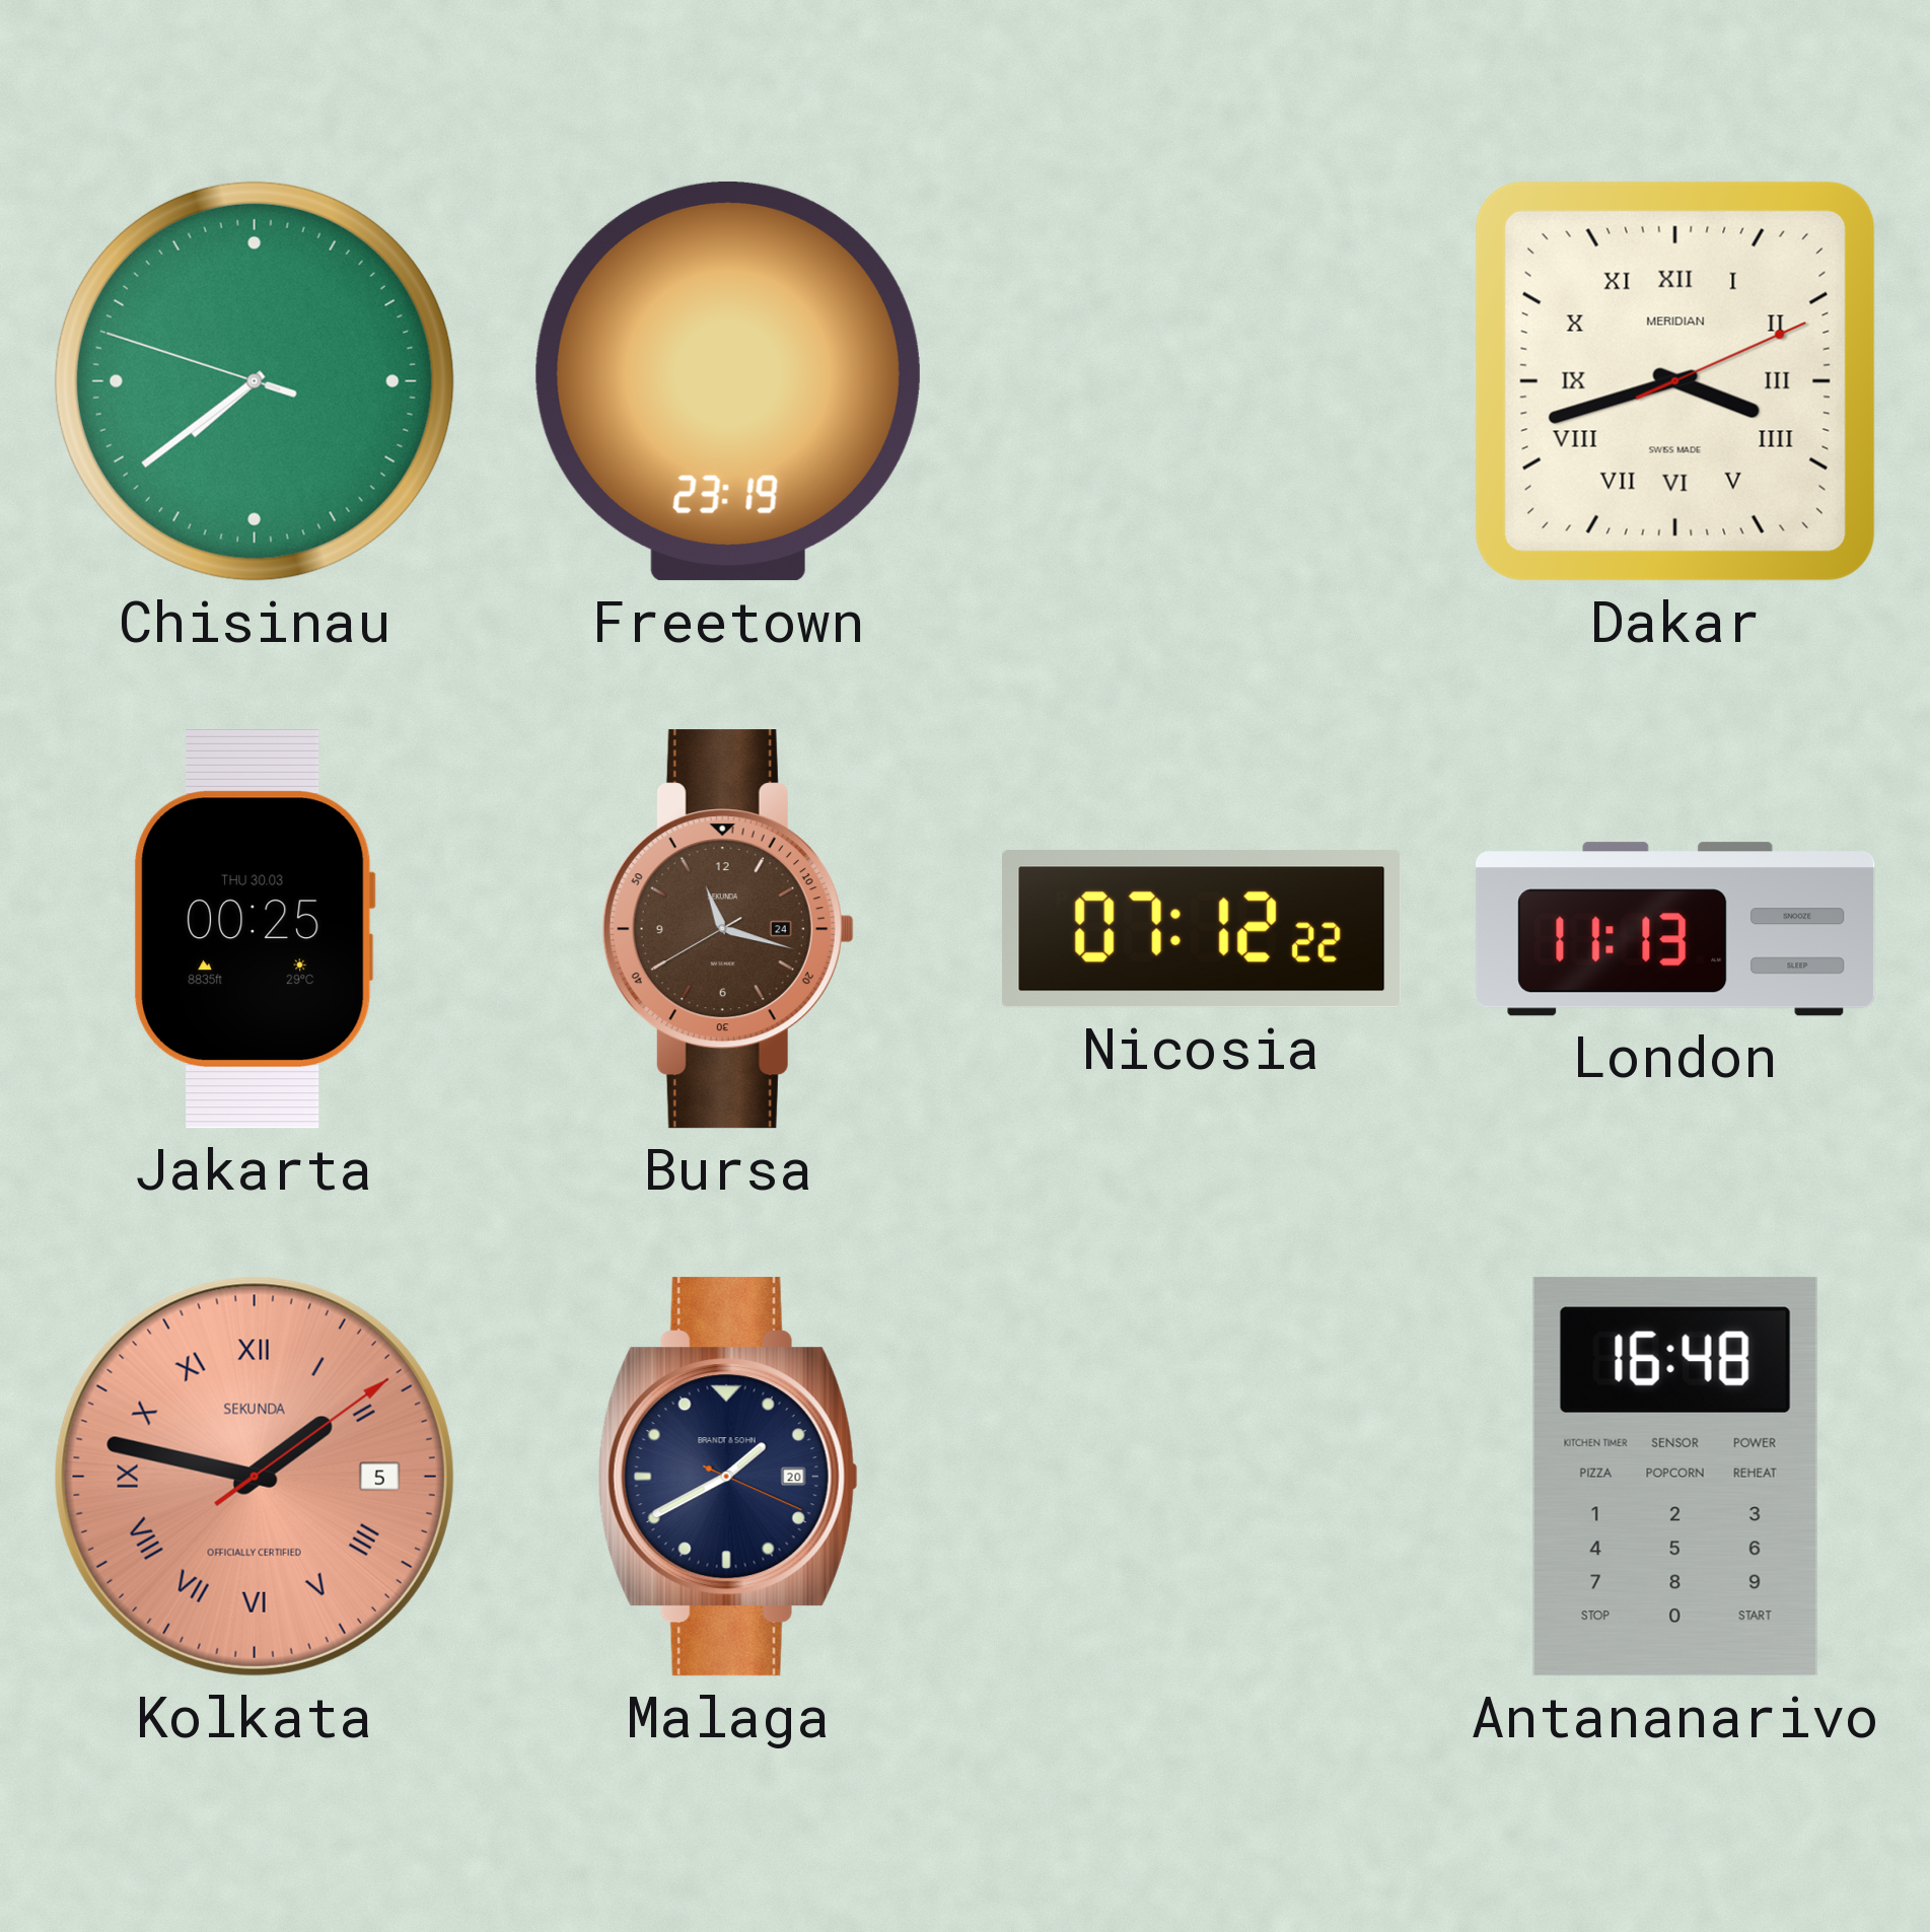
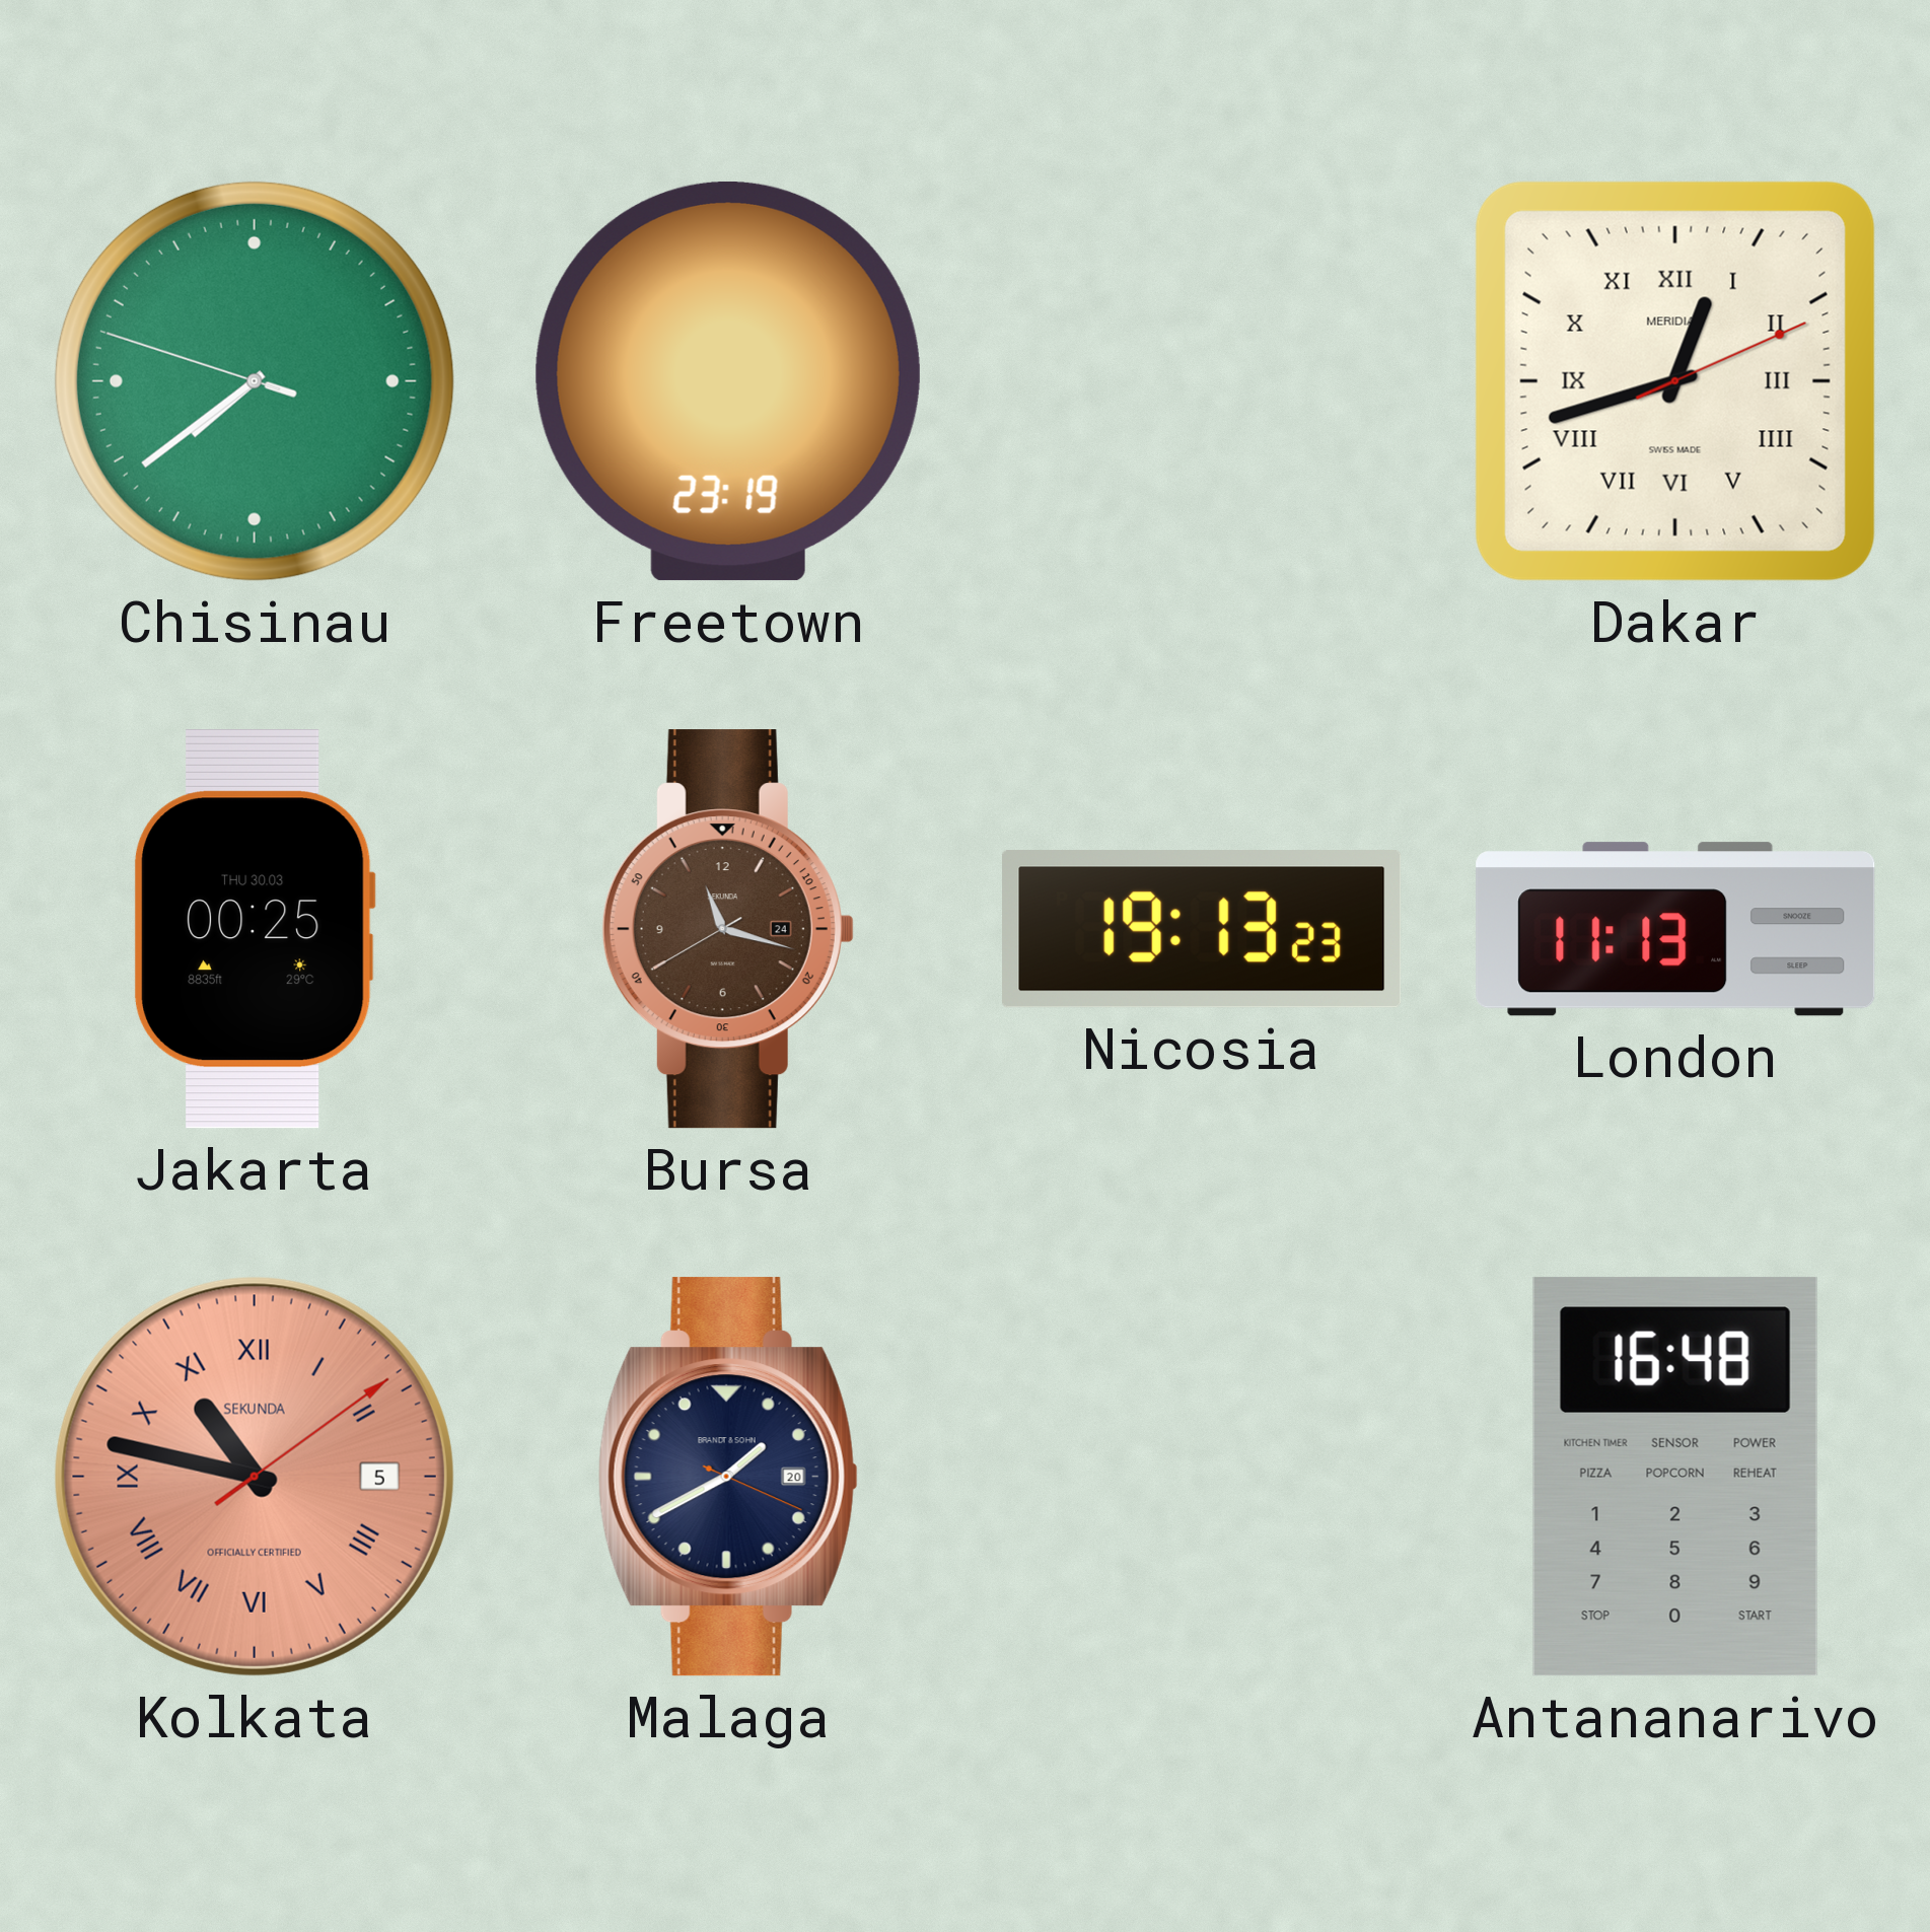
Dakar: 3:42 -> 12:42 (1675, 381)
Nicosia: 07:12 -> 19:13 (1202, 930)
Kolkata: 1:47 -> 10:47 (255, 1477)
